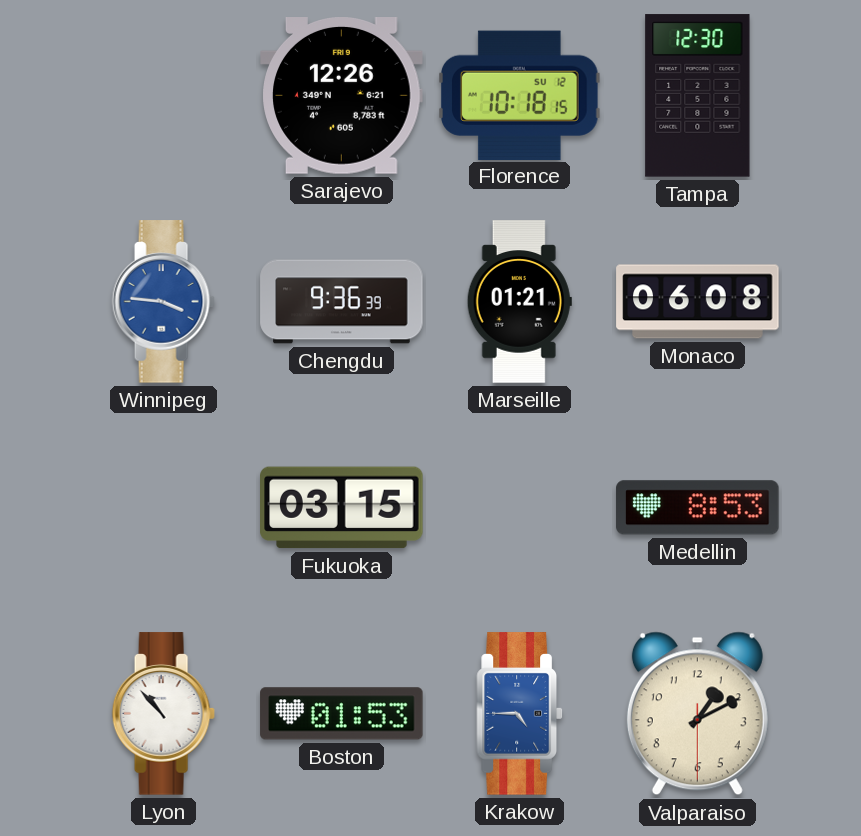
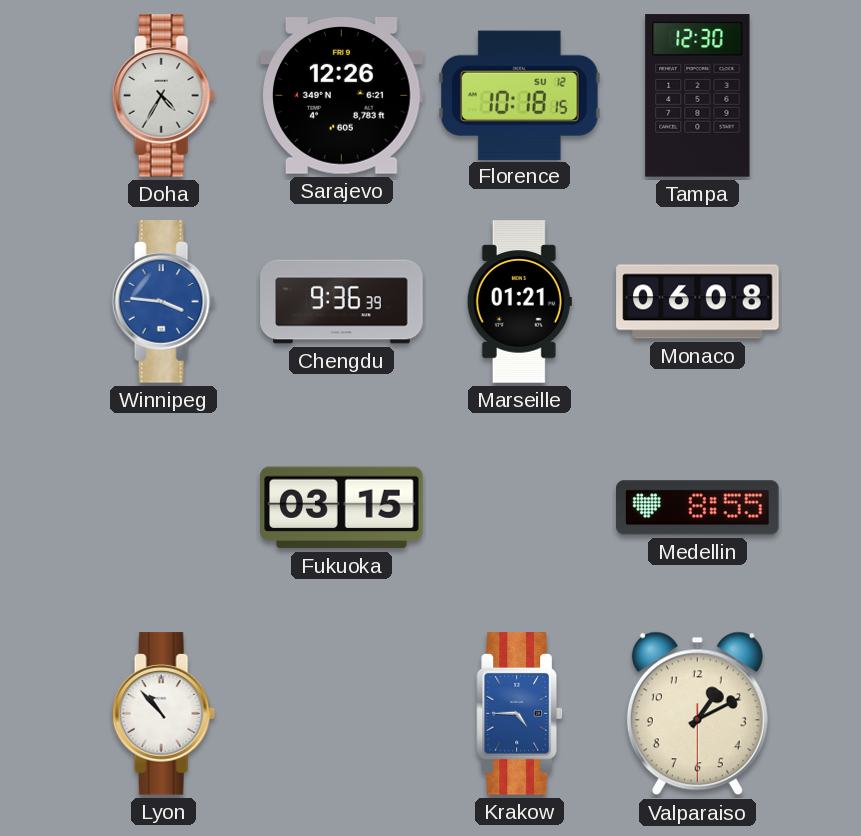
Doha: none -> 4:35 (163, 96)
Medellin: 8:53 -> 8:55 (698, 508)
Boston: 01:53 -> none (342, 714)
